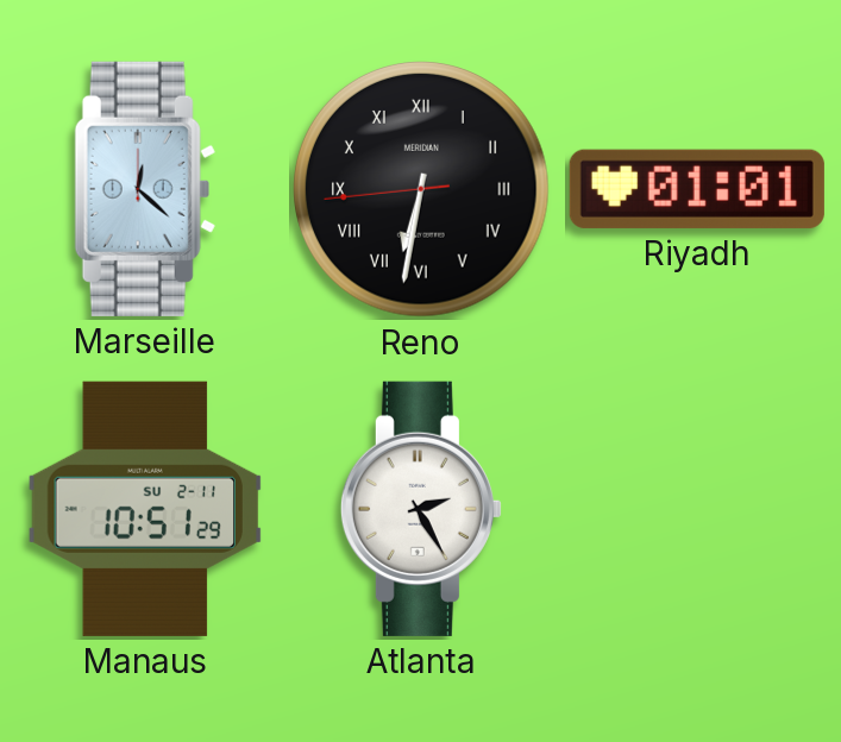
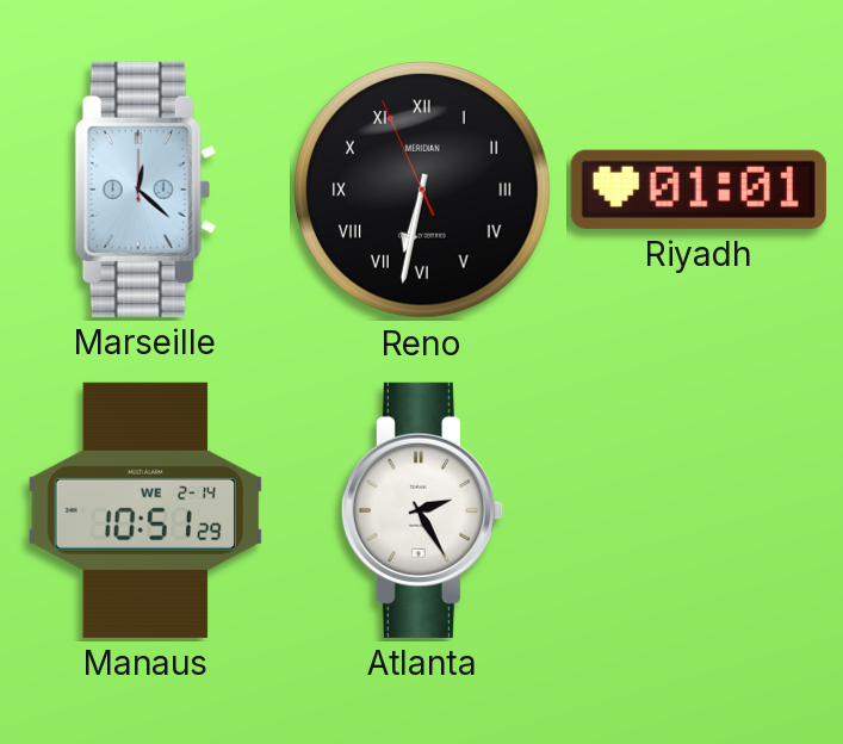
Reno: 6:31:44 -> 6:31:56 (423, 191)
Manaus date: SU 2-11 -> WE 2-14 (144, 510)
